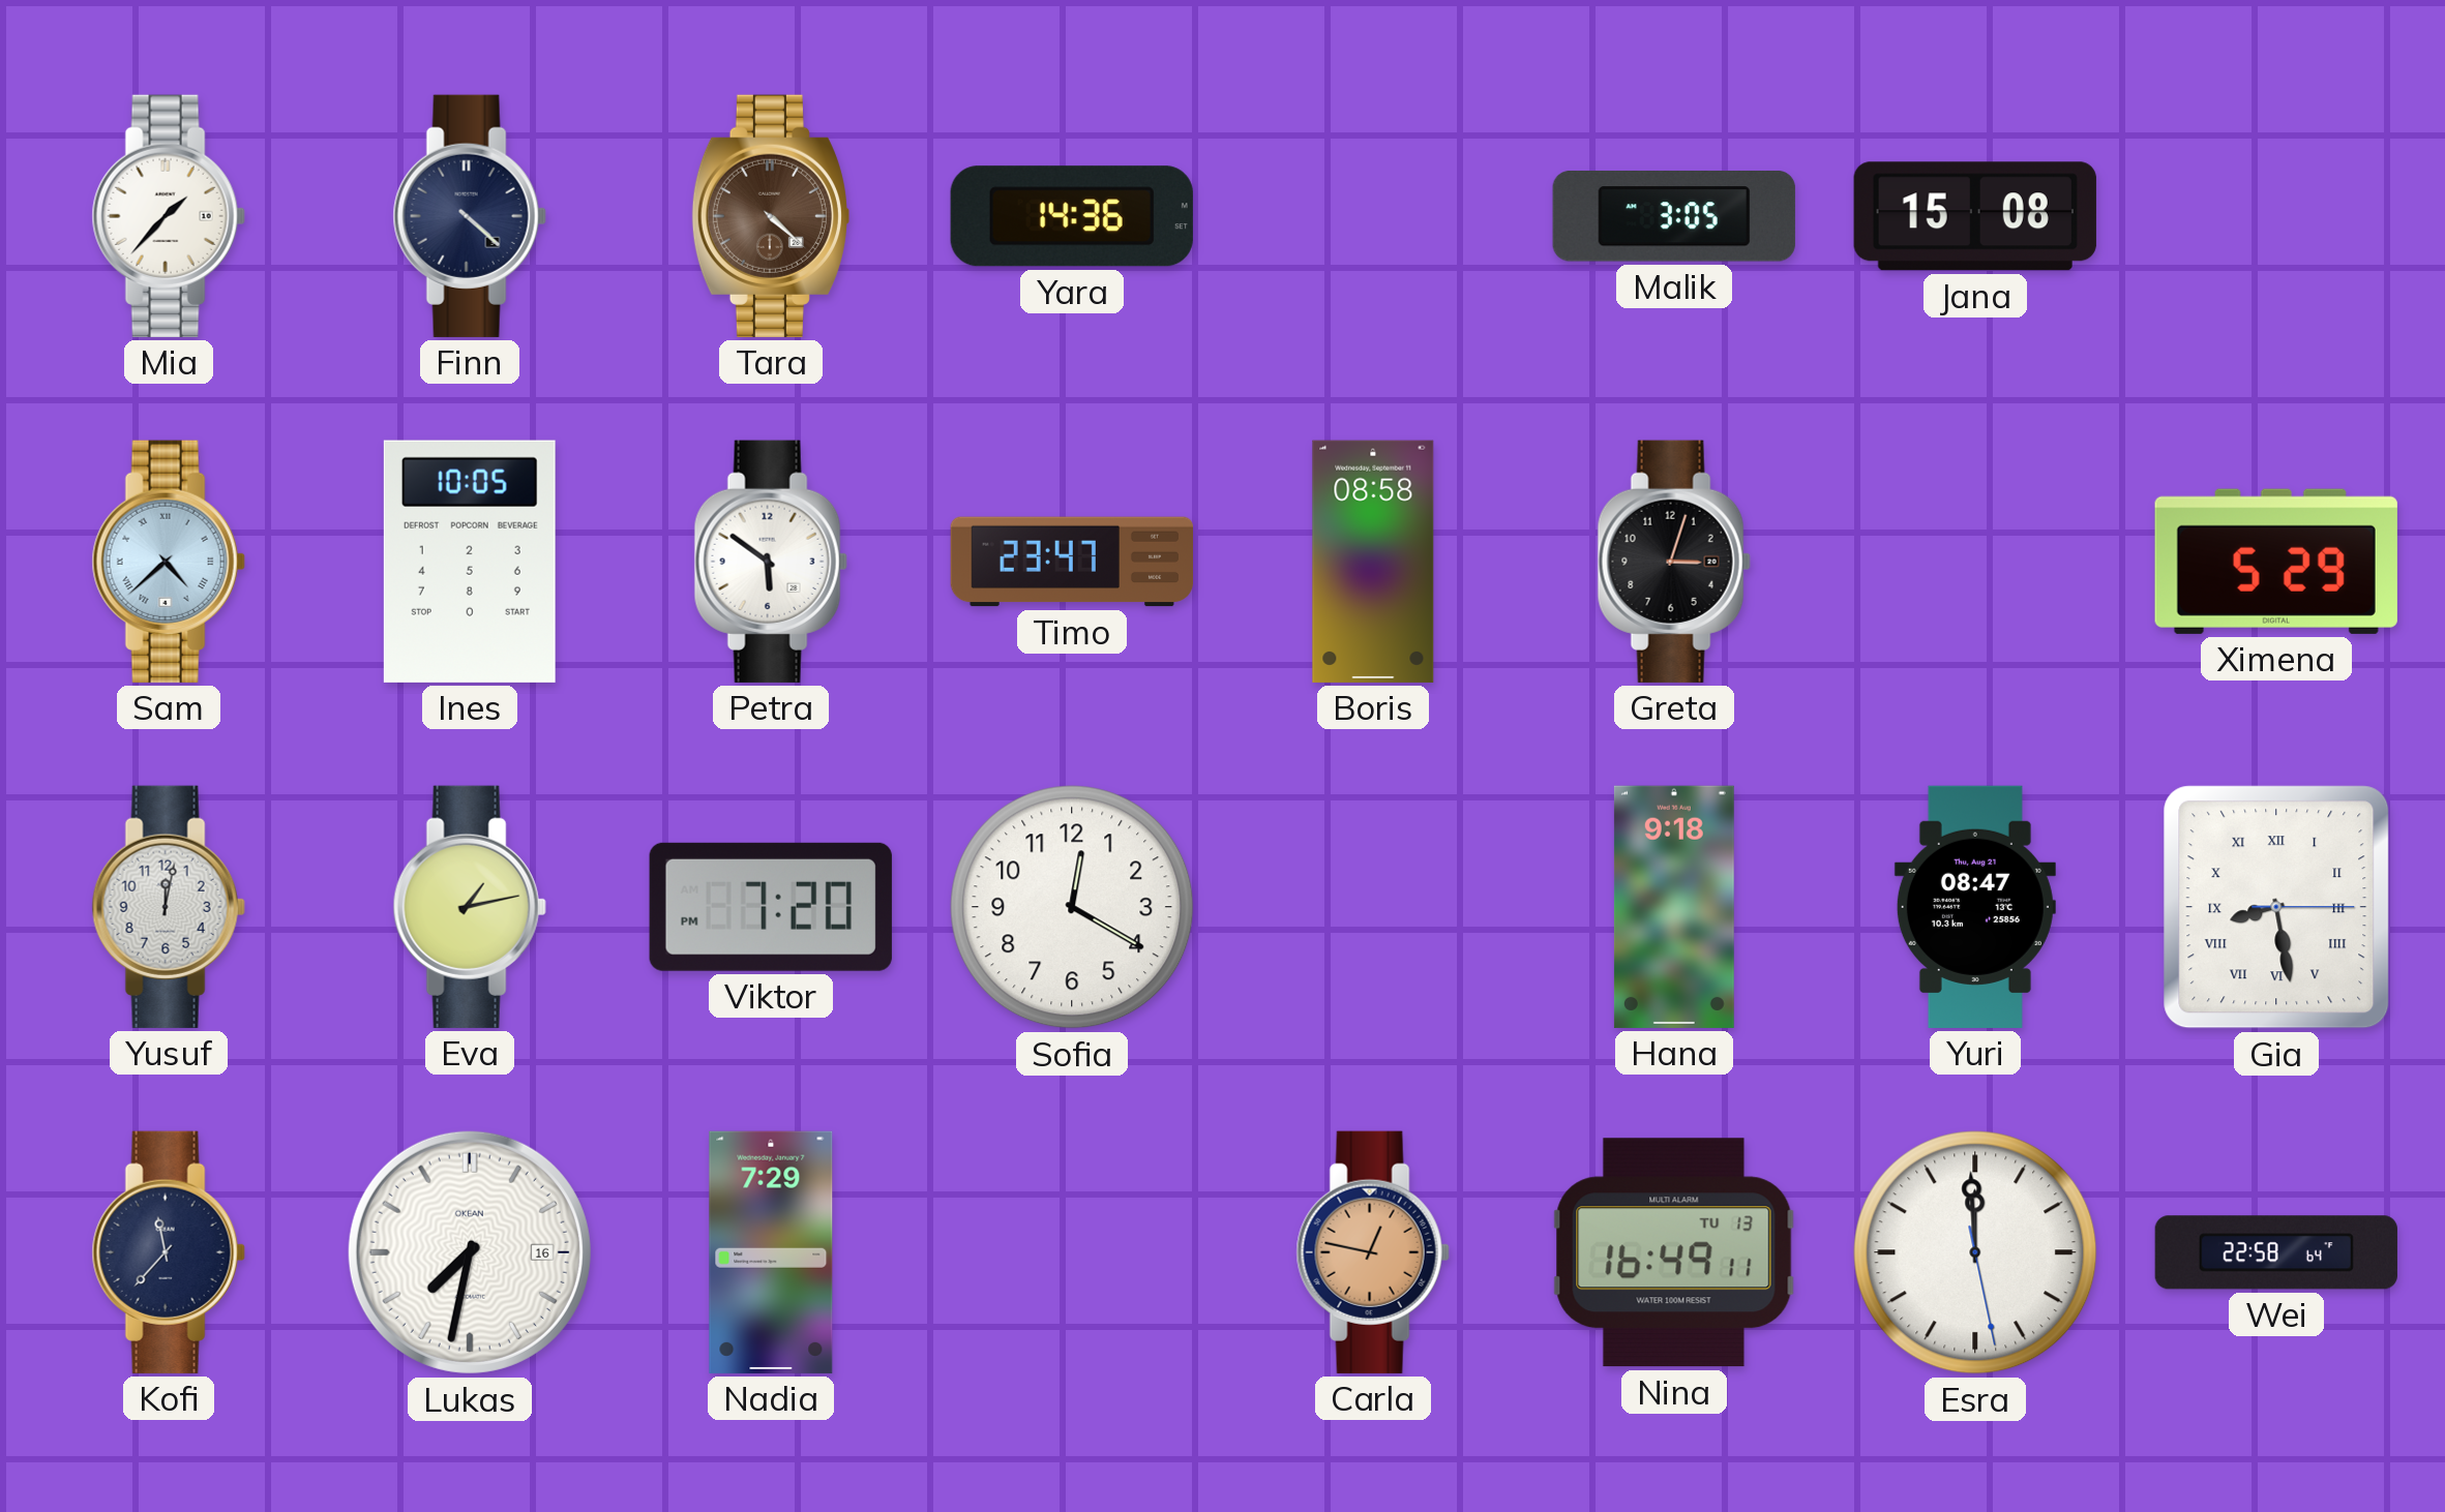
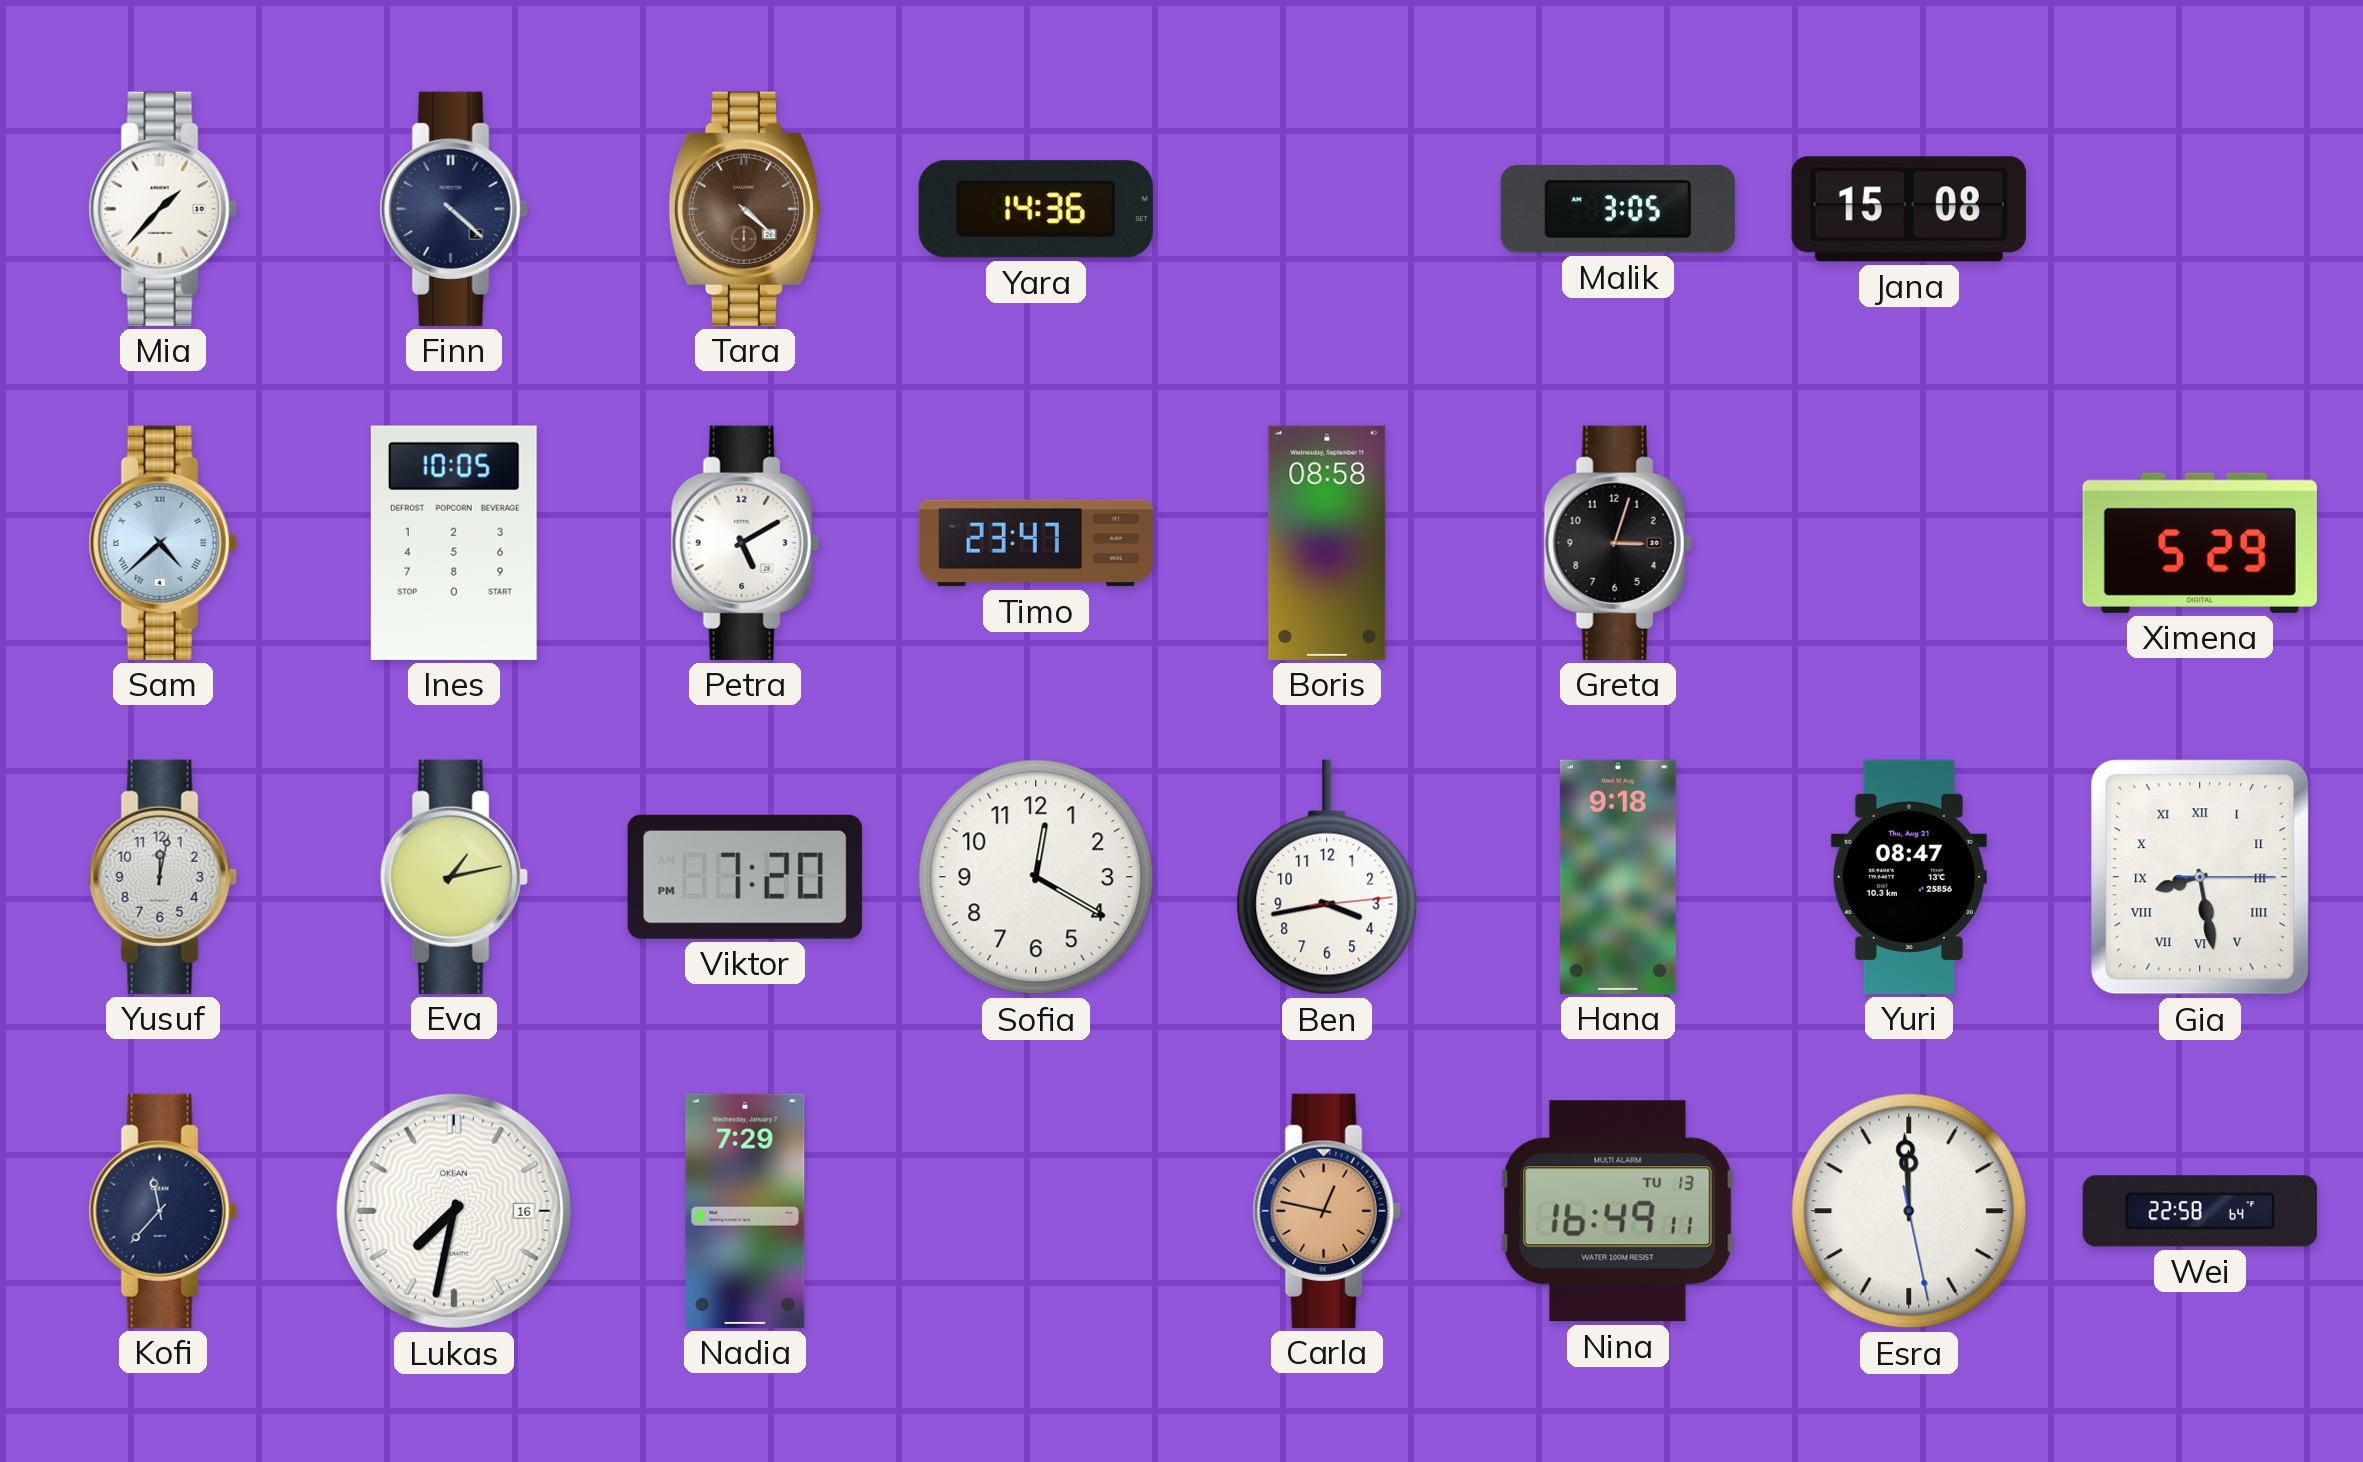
Petra: 5:51 -> 5:10 (745, 543)
Ben: none -> 3:43 (1327, 877)
